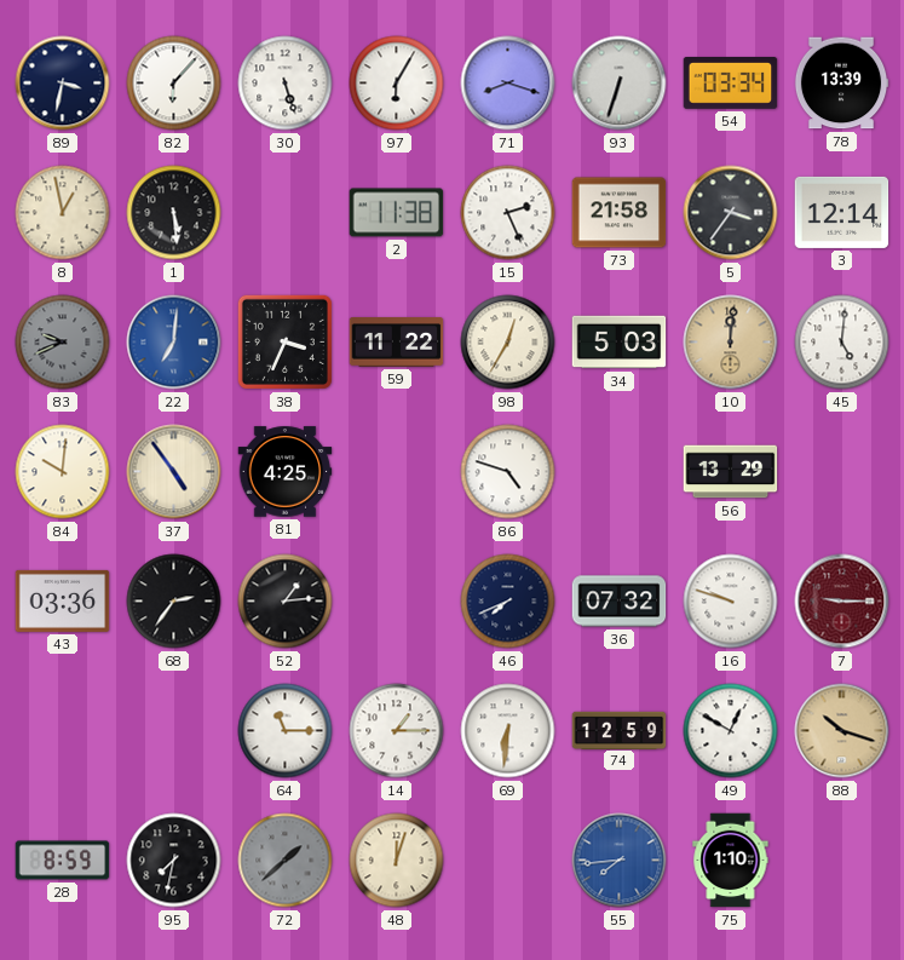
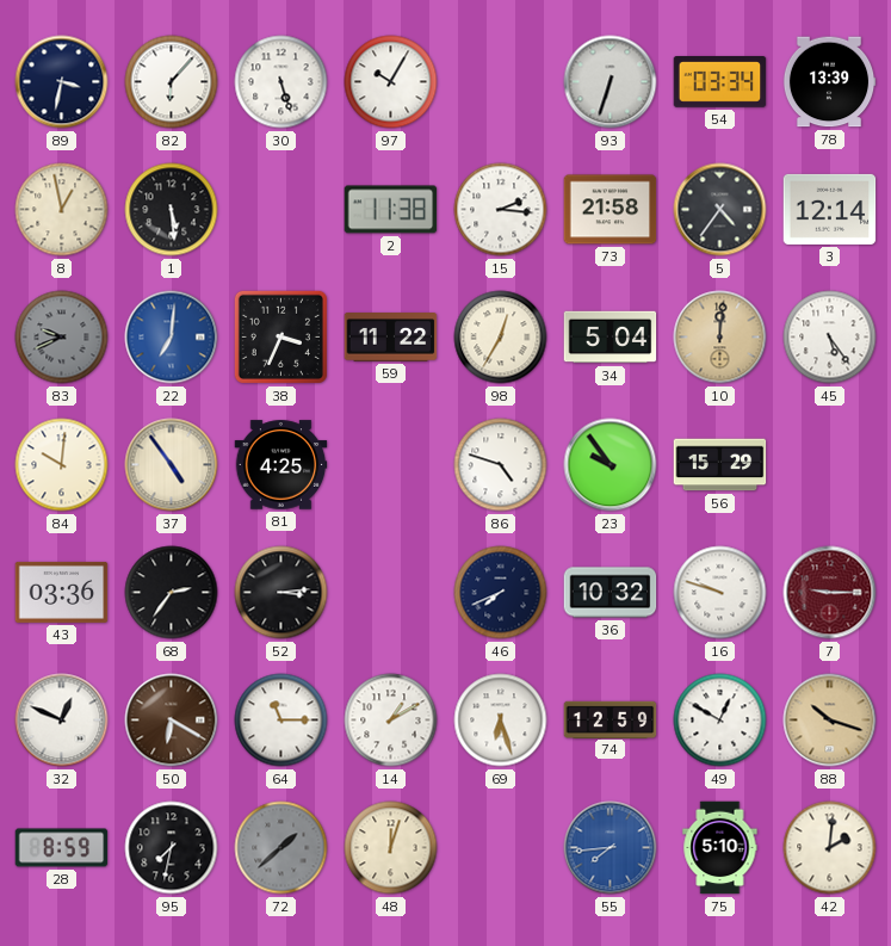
97: 6:05 -> 10:05 (391, 82)
71: 8:18 -> none (508, 84)
15: 2:26 -> 2:16 (501, 210)
5: 3:36 -> 4:36 (720, 210)
34: 5:03 -> 5:04 (611, 338)
45: 5:01 -> 5:24 (830, 338)
23: none -> 9:54 (611, 465)
56: 13:29 -> 15:29 (720, 465)
52: 1:14 -> 3:14 (281, 593)
36: 07:32 -> 10:32 (611, 593)
32: none -> 12:49 (62, 721)
50: none -> 6:20 (172, 721)
14: 1:15 -> 1:10 (391, 721)
69: 6:31 -> 6:27 (501, 721)
75: 1:10 -> 5:10 (720, 848)
42: none -> 2:01 (830, 848)
